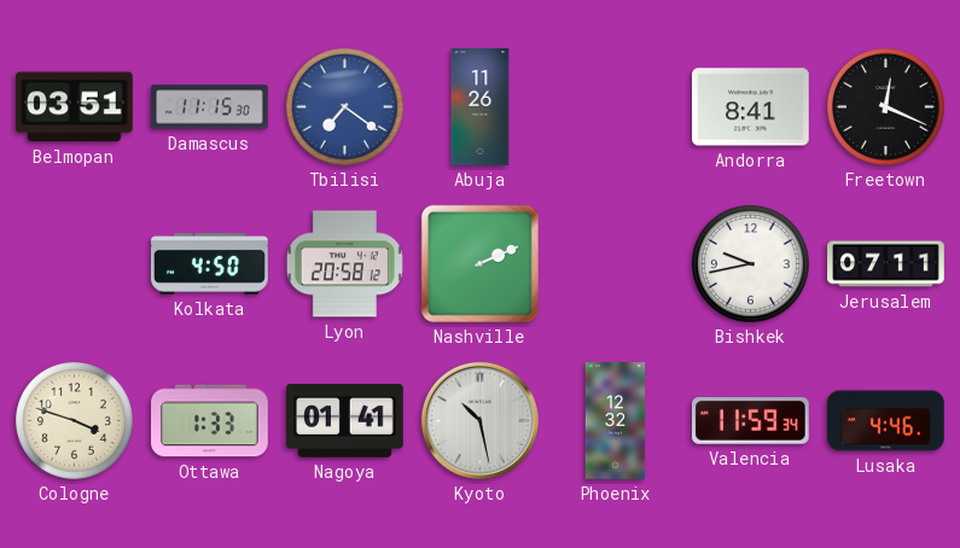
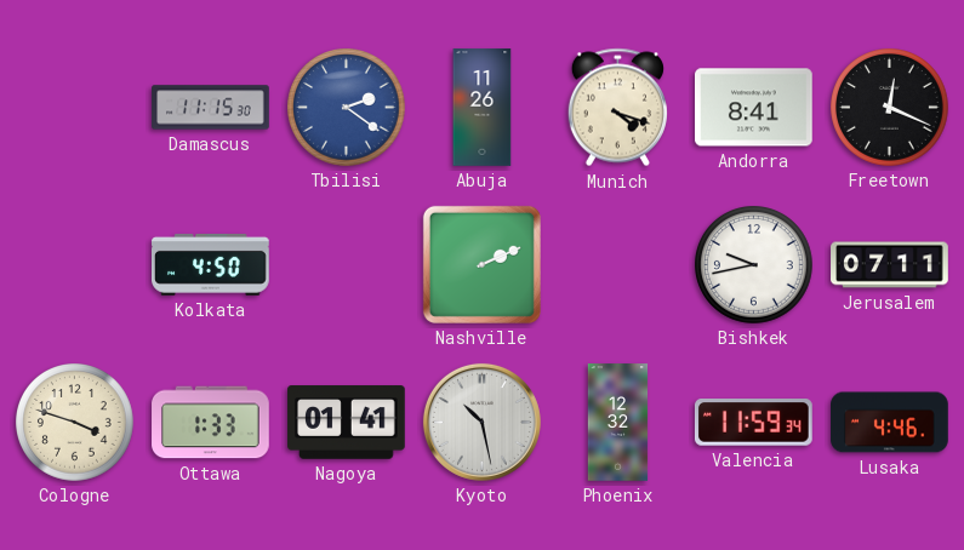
Belmopan: 03:51 -> none (75, 107)
Tbilisi: 7:21 -> 2:21 (347, 108)
Munich: none -> 4:18 (617, 108)
Lyon: 20:58 -> none (344, 264)
